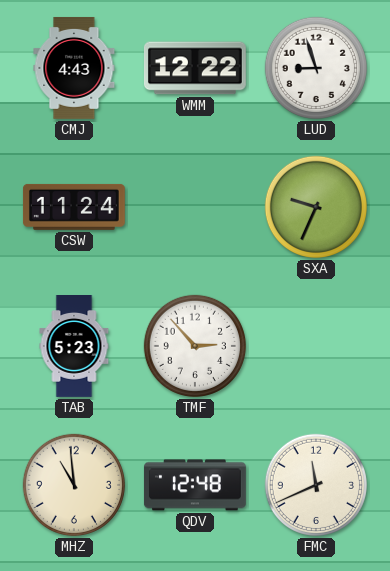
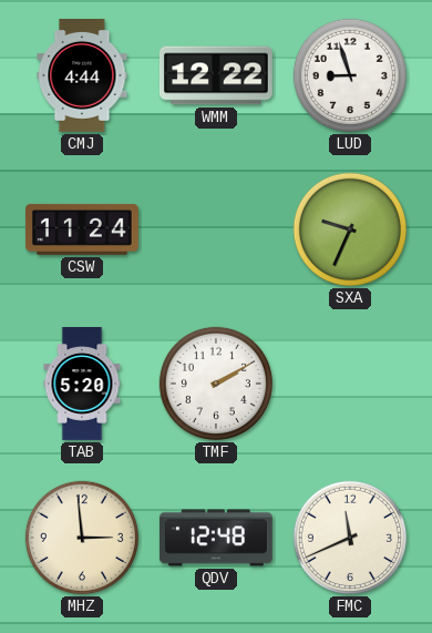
CMJ: 4:43 -> 4:44 (82, 75)
TAB: 5:23 -> 5:20 (82, 385)
TMF: 2:53 -> 2:10 (216, 384)
MHZ: 10:59 -> 2:59 (82, 538)
